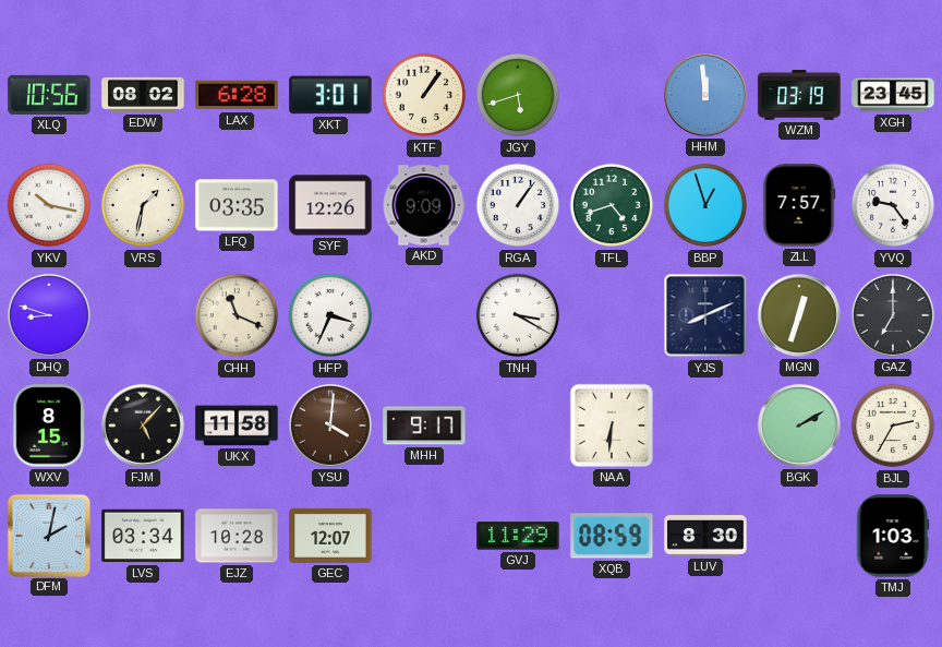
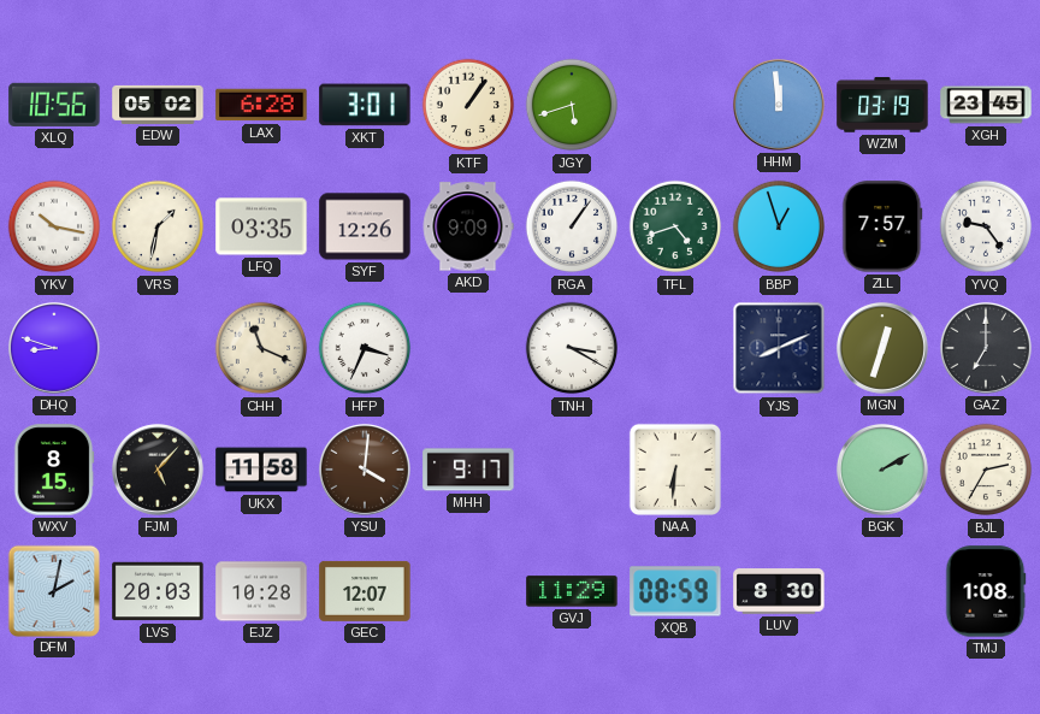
EDW: 08:02 -> 05:02 (158, 105)
LVS: 03:34 -> 20:03 (158, 591)
TMJ: 1:03 -> 1:08 (986, 591)
